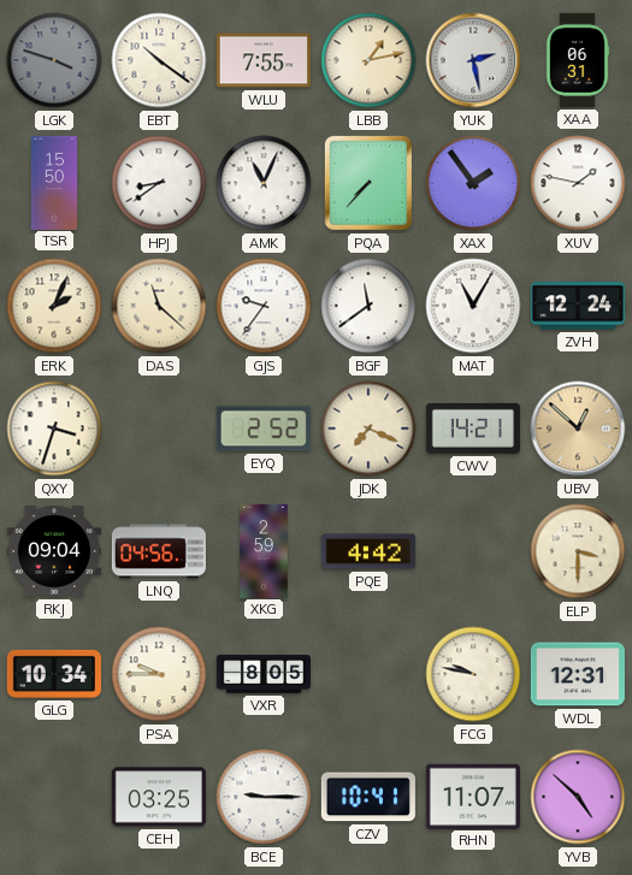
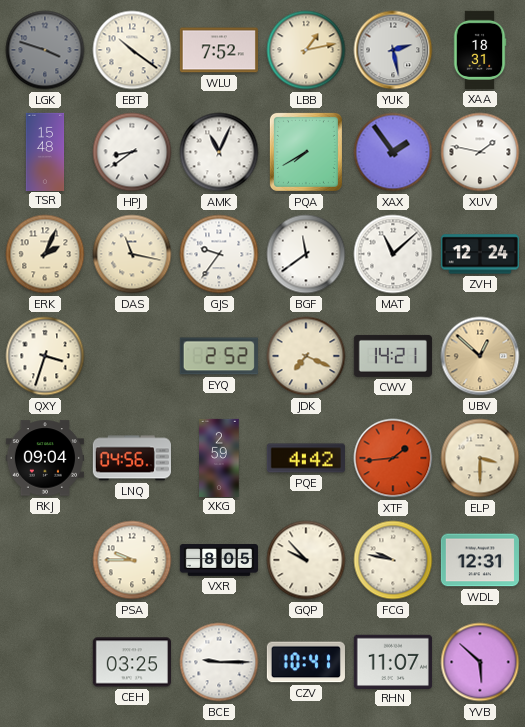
WLU: 7:55 -> 7:52 (219, 50)
XAA: 06:31 -> 18:31 (480, 50)
TSR: 15:50 -> 15:48 (45, 151)
PQA: 7:37 -> 7:40 (306, 152)
DAS: 11:22 -> 11:17 (132, 254)
MAT: 11:05 -> 11:08 (393, 254)
XTF: none -> 1:44 (393, 458)
GLG: 10:34 -> none (54, 674)
GQP: none -> 9:53 (306, 560)
YVB: 4:52 -> 5:52 (480, 662)
